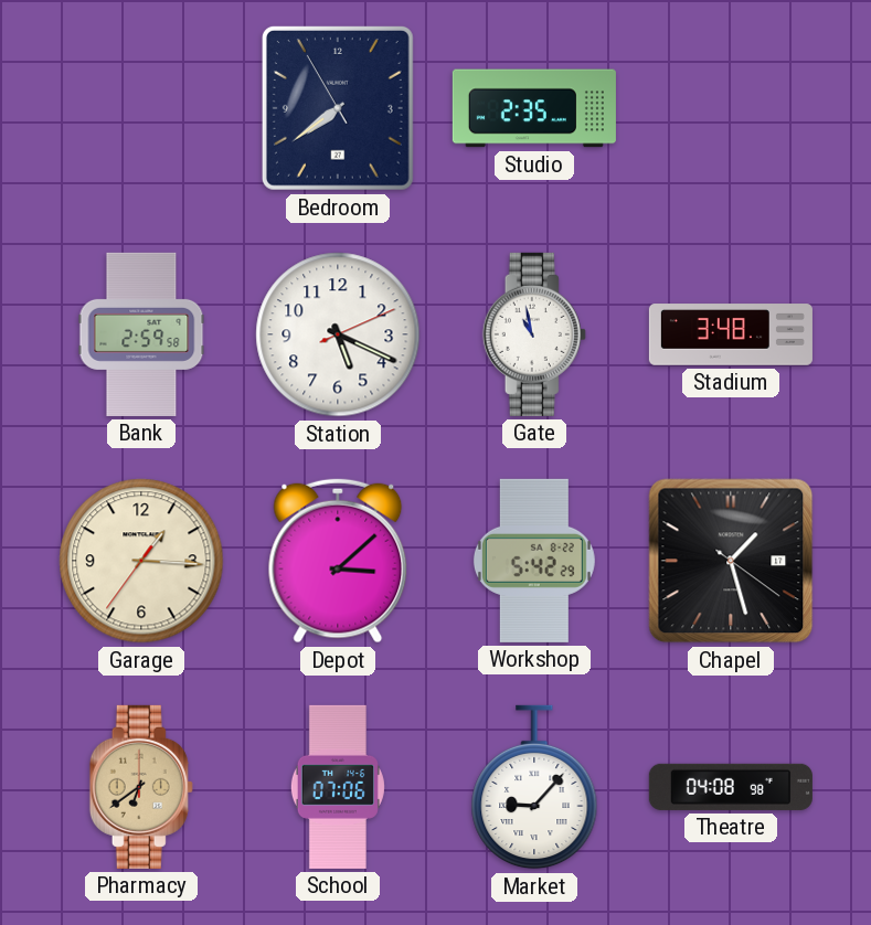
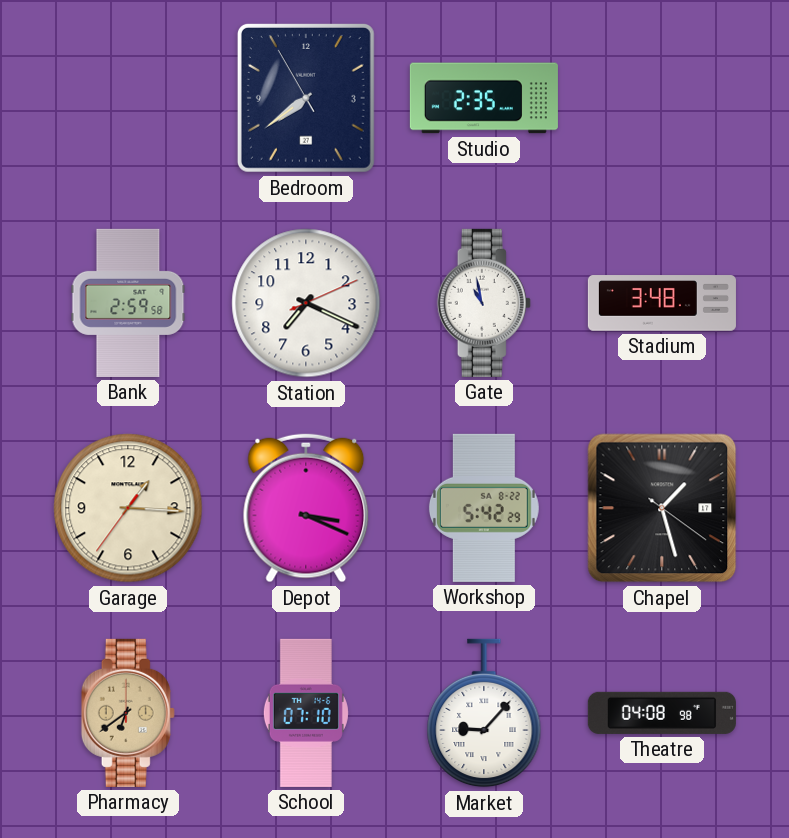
Station: 5:19 -> 7:19 (306, 303)
Depot: 3:08 -> 3:19 (306, 508)
School: 07:06 -> 07:10 (306, 713)
